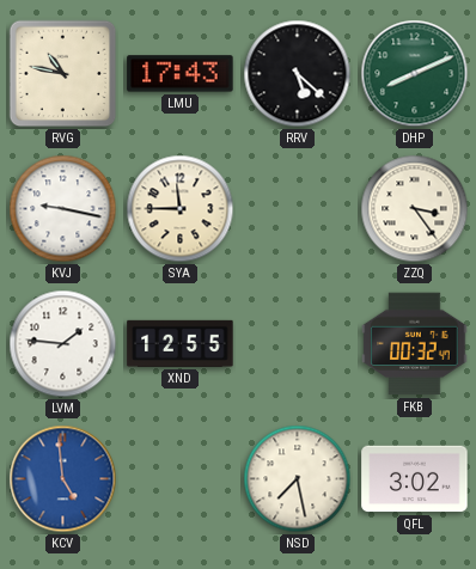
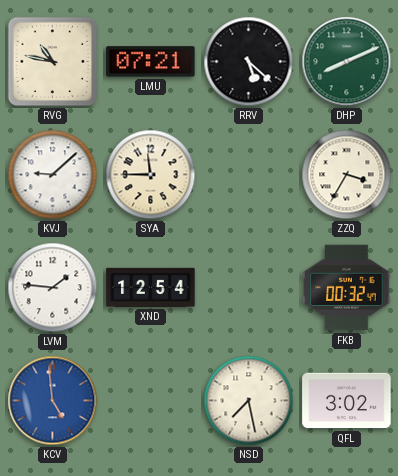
LMU: 17:43 -> 07:21 (151, 62)
KVJ: 9:17 -> 9:08 (53, 175)
ZZQ: 3:24 -> 3:35 (347, 175)
XND: 12:55 -> 12:54 (151, 287)
